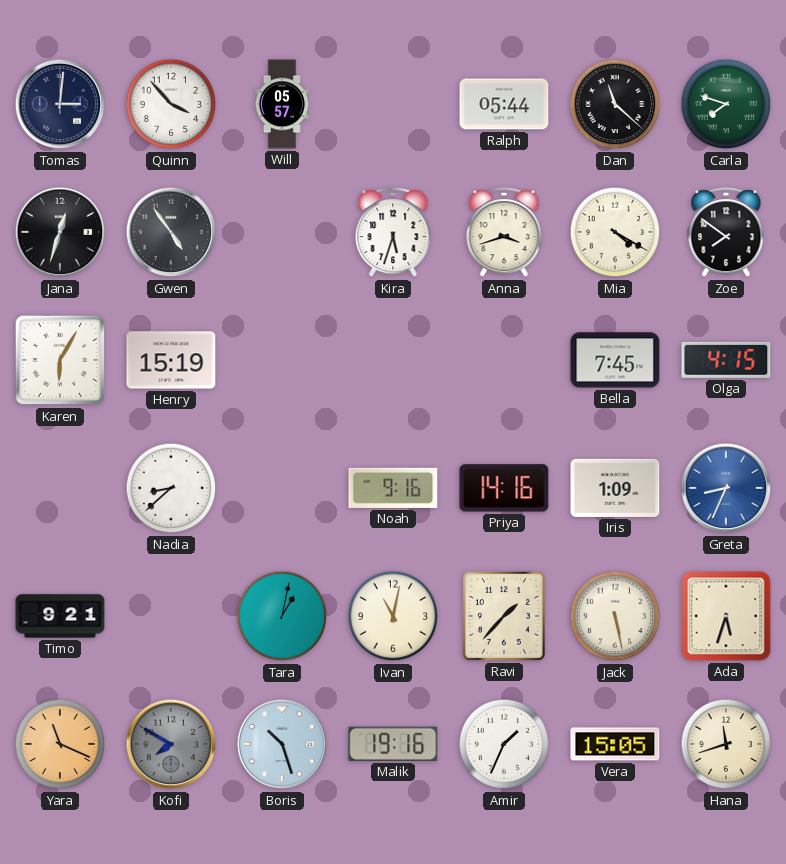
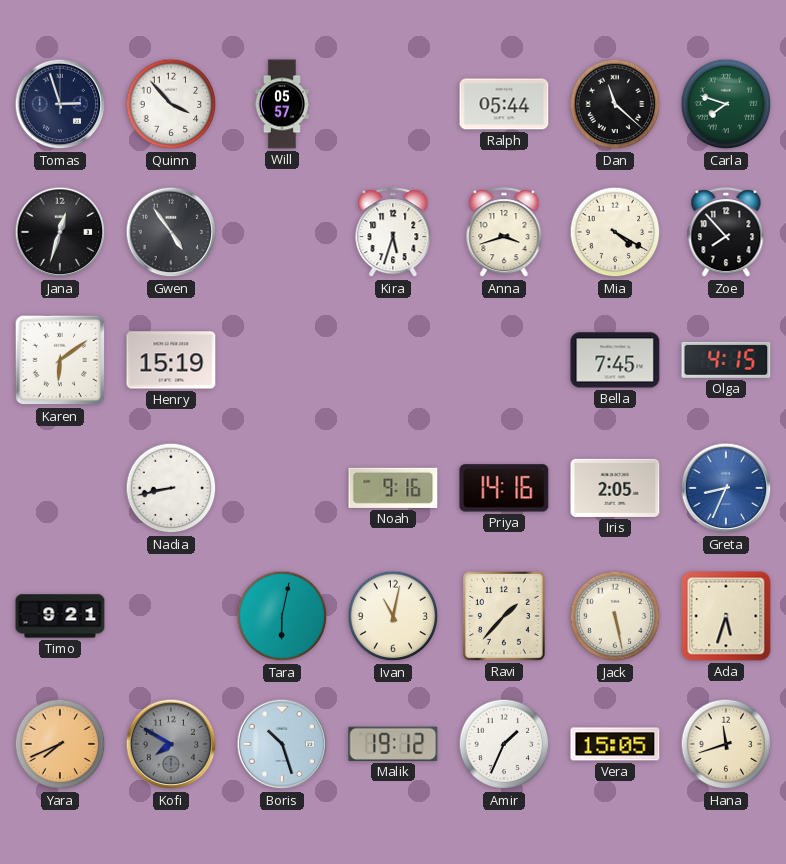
Tomas: 3:01 -> 2:57 (60, 104)
Zoe: 7:51 -> 7:53 (726, 233)
Karen: 6:05 -> 6:09 (60, 360)
Nadia: 8:38 -> 8:43 (171, 488)
Iris: 1:09 -> 2:05 (615, 488)
Tara: 1:02 -> 6:02 (282, 616)
Yara: 11:19 -> 7:41 (60, 744)
Malik: 19:16 -> 19:12 (393, 744)
